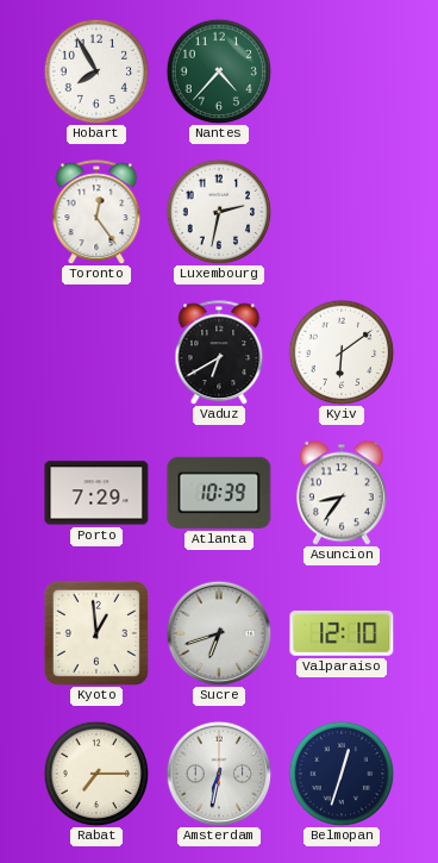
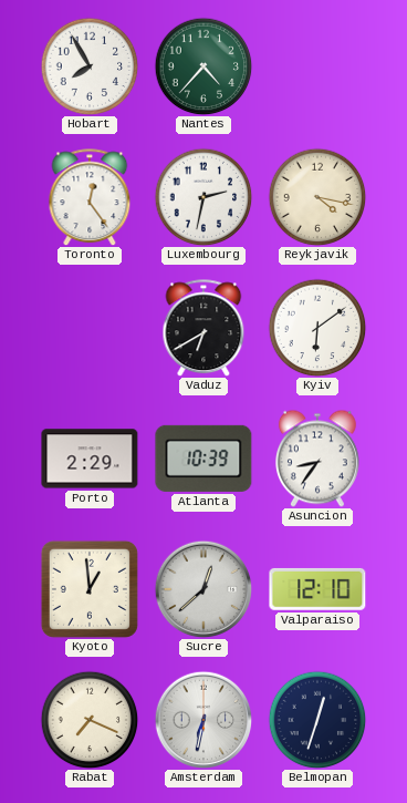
Reykjavik: none -> 4:17 (317, 197)
Porto: 7:29 -> 2:29 (90, 459)
Sucre: 6:42 -> 12:38 (203, 589)
Rabat: 7:15 -> 7:19 (90, 720)
